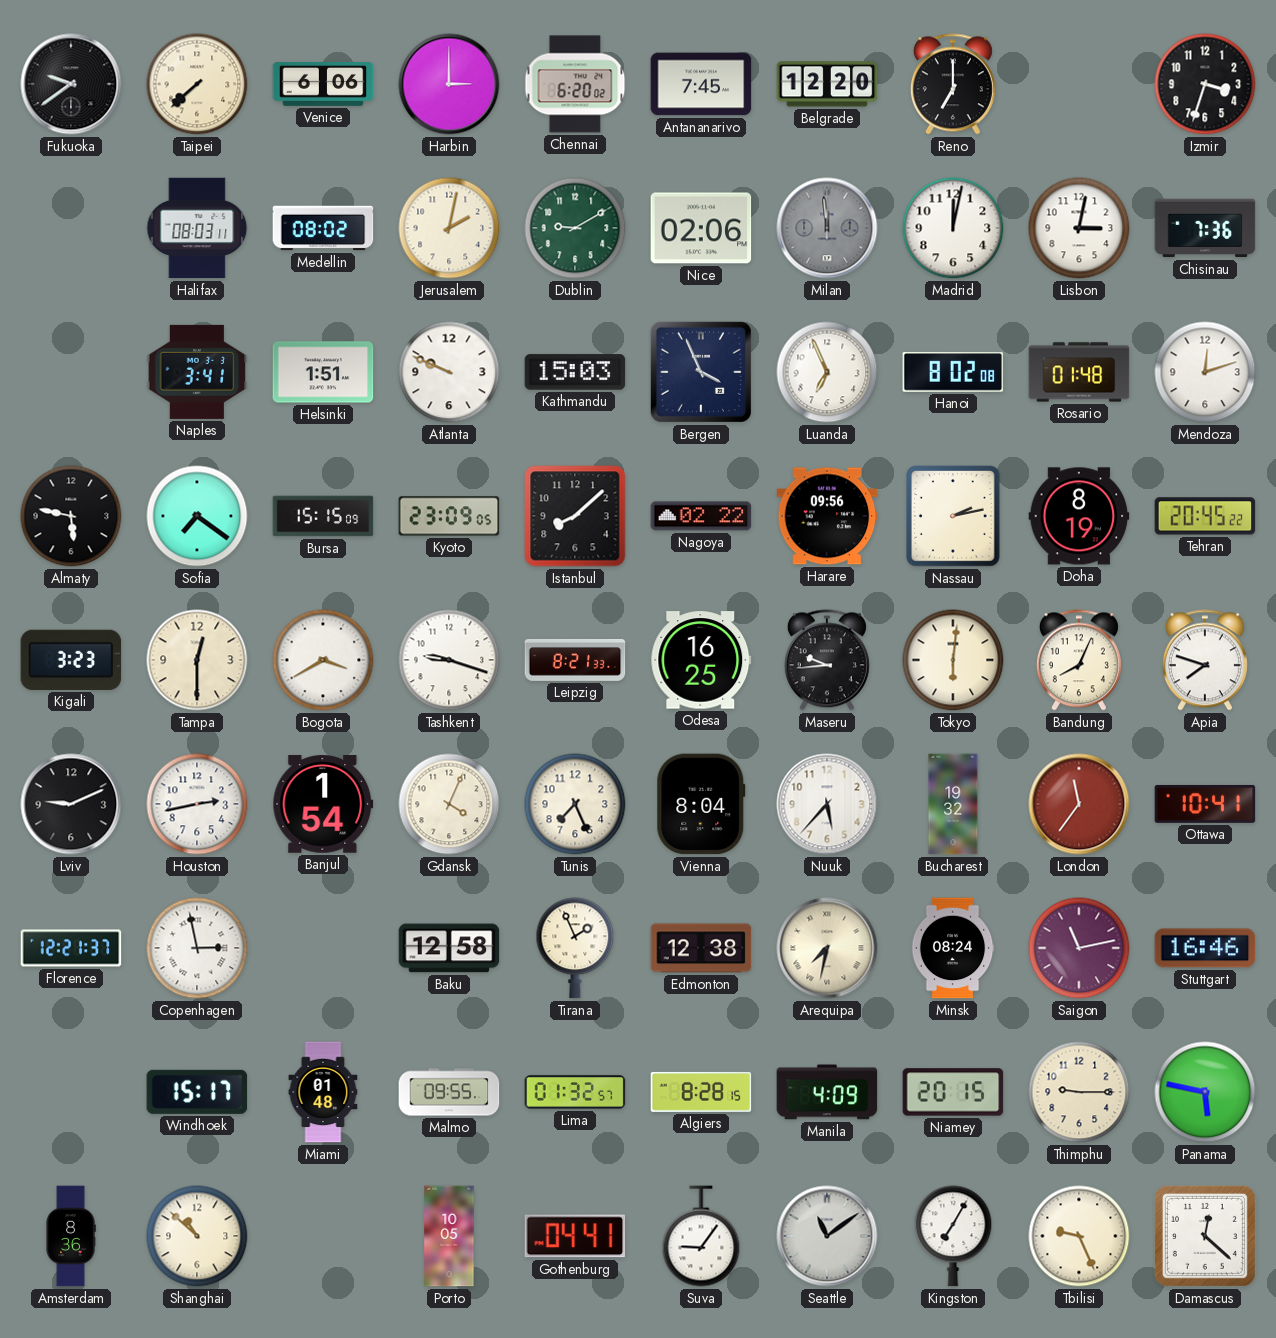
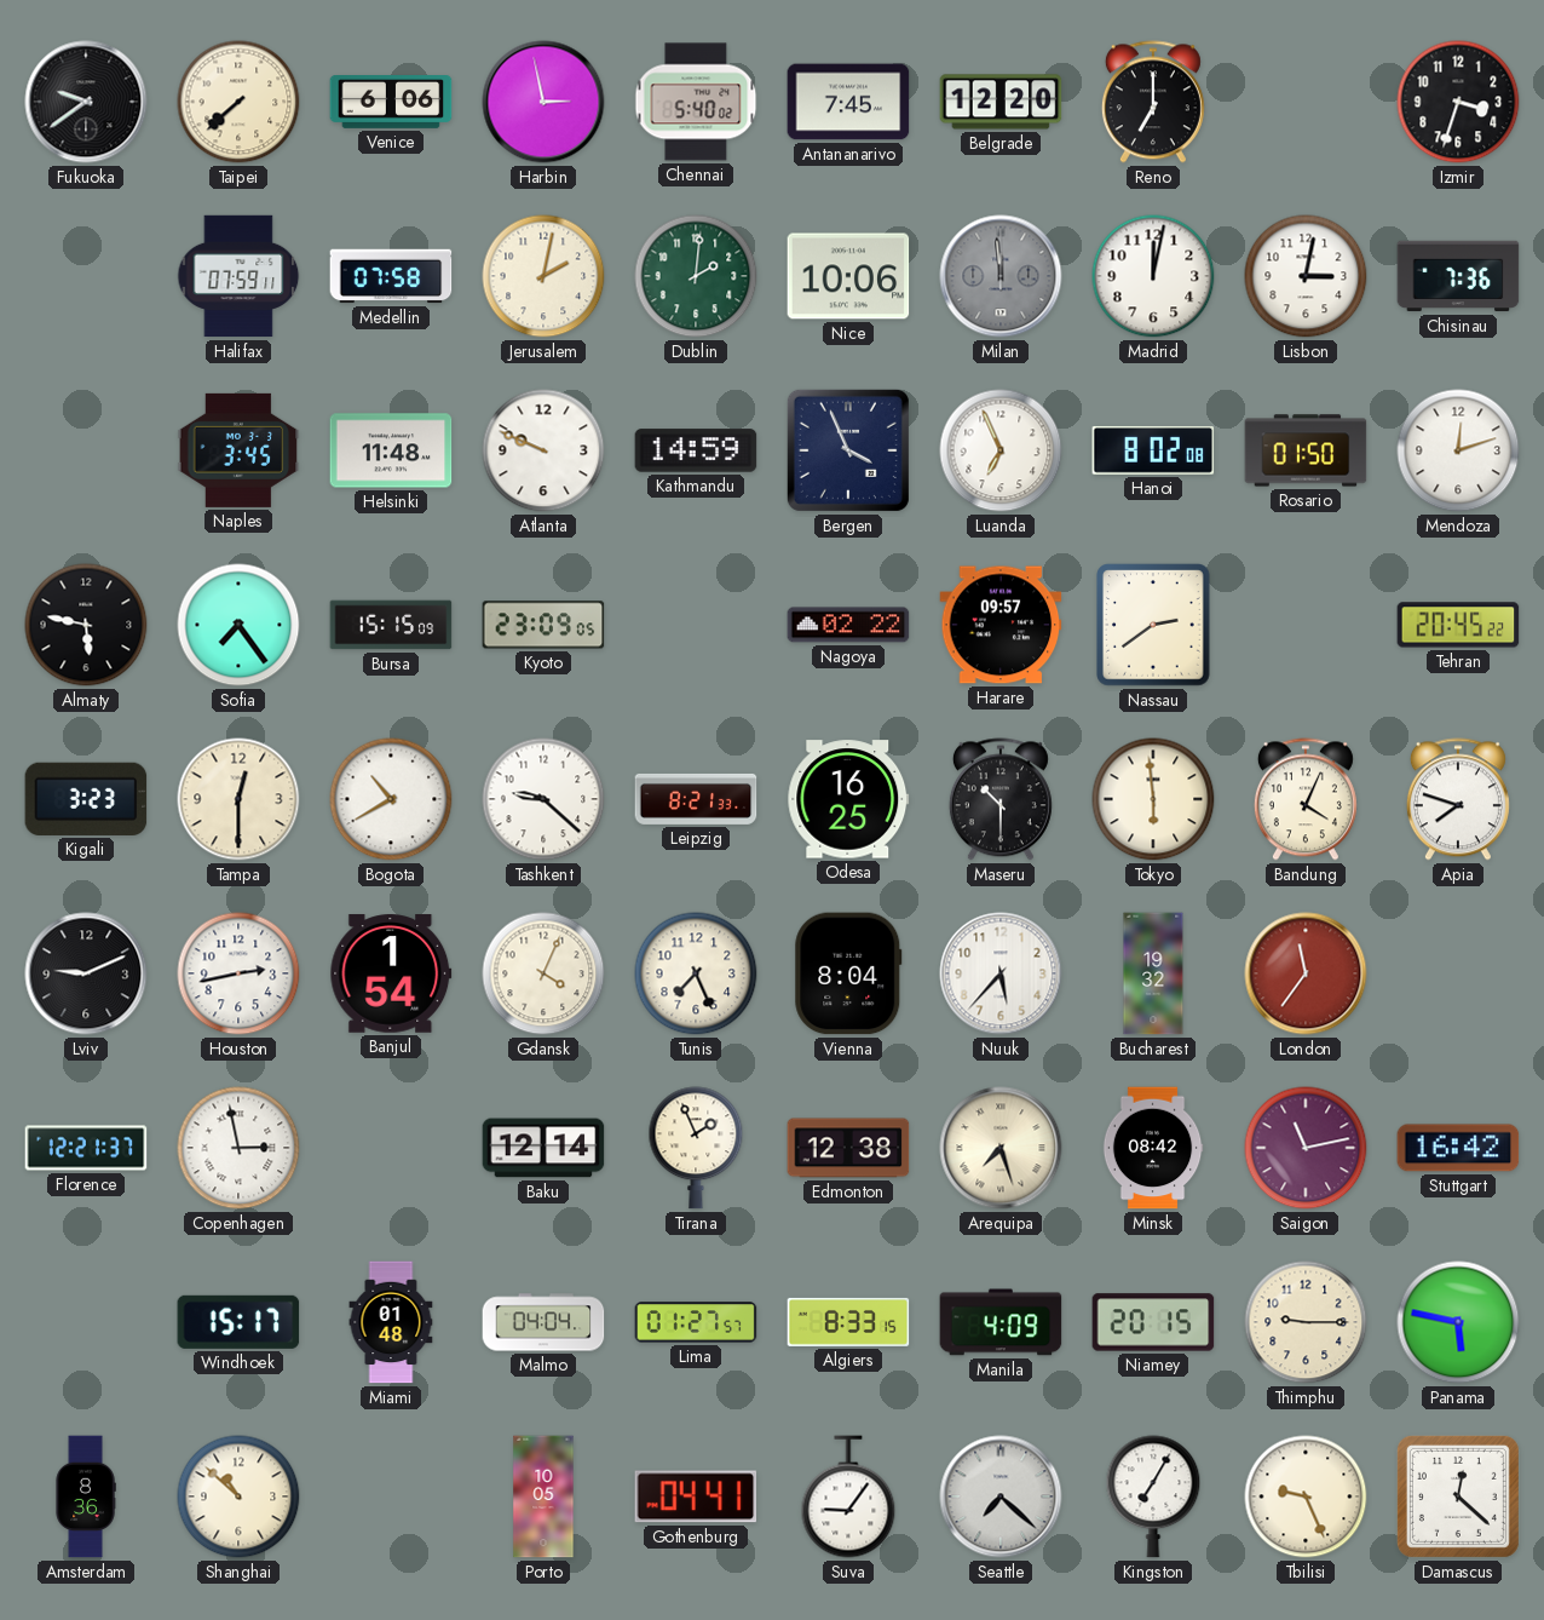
Harbin: 3:00 -> 2:58 (543, 102)
Chennai: 6:20 -> 5:40 (696, 102)
Halifax: 08:03 -> 07:59 (238, 276)
Medellin: 08:02 -> 07:58 (391, 276)
Dublin: 9:10 -> 2:01 (696, 276)
Nice: 02:06 -> 10:06 (848, 276)
Naples: 3:41 -> 3:45 (238, 450)
Helsinki: 1:51 -> 11:48 (391, 450)
Kathmandu: 15:03 -> 14:59 (696, 450)
Rosario: 01:48 -> 01:50 (1306, 450)
Sofia: 7:21 -> 7:24 (238, 625)
Istanbul: 8:08 -> none (575, 516)
Harare: 09:56 -> 09:57 (1001, 625)
Nassau: 2:13 -> 2:39 (1153, 625)
Doha: 8:19 -> none (1079, 516)
Bogota: 3:40 -> 10:40 (391, 799)
Tashkent: 9:18 -> 9:22 (543, 799)
Maseru: 9:44 -> 10:30 (1001, 799)
Tokyo: 6:01 -> 5:59 (1153, 799)
Bandung: 8:04 -> 4:04 (1306, 799)
Ottawa: 10:41 -> none (1205, 804)
Baku: 12:58 -> 12:14 (543, 1148)
Arequipa: 7:32 -> 7:27 (1001, 1148)
Minsk: 08:24 -> 08:42 (1153, 1148)
Stuttgart: 16:46 -> 16:42 (1458, 1148)
Malmo: 09:55 -> 04:04 (543, 1322)
Lima: 01:32 -> 01:27 (696, 1322)
Algiers: 8:28 -> 8:33 (848, 1322)
Seattle: 11:09 -> 7:22 (1001, 1497)
